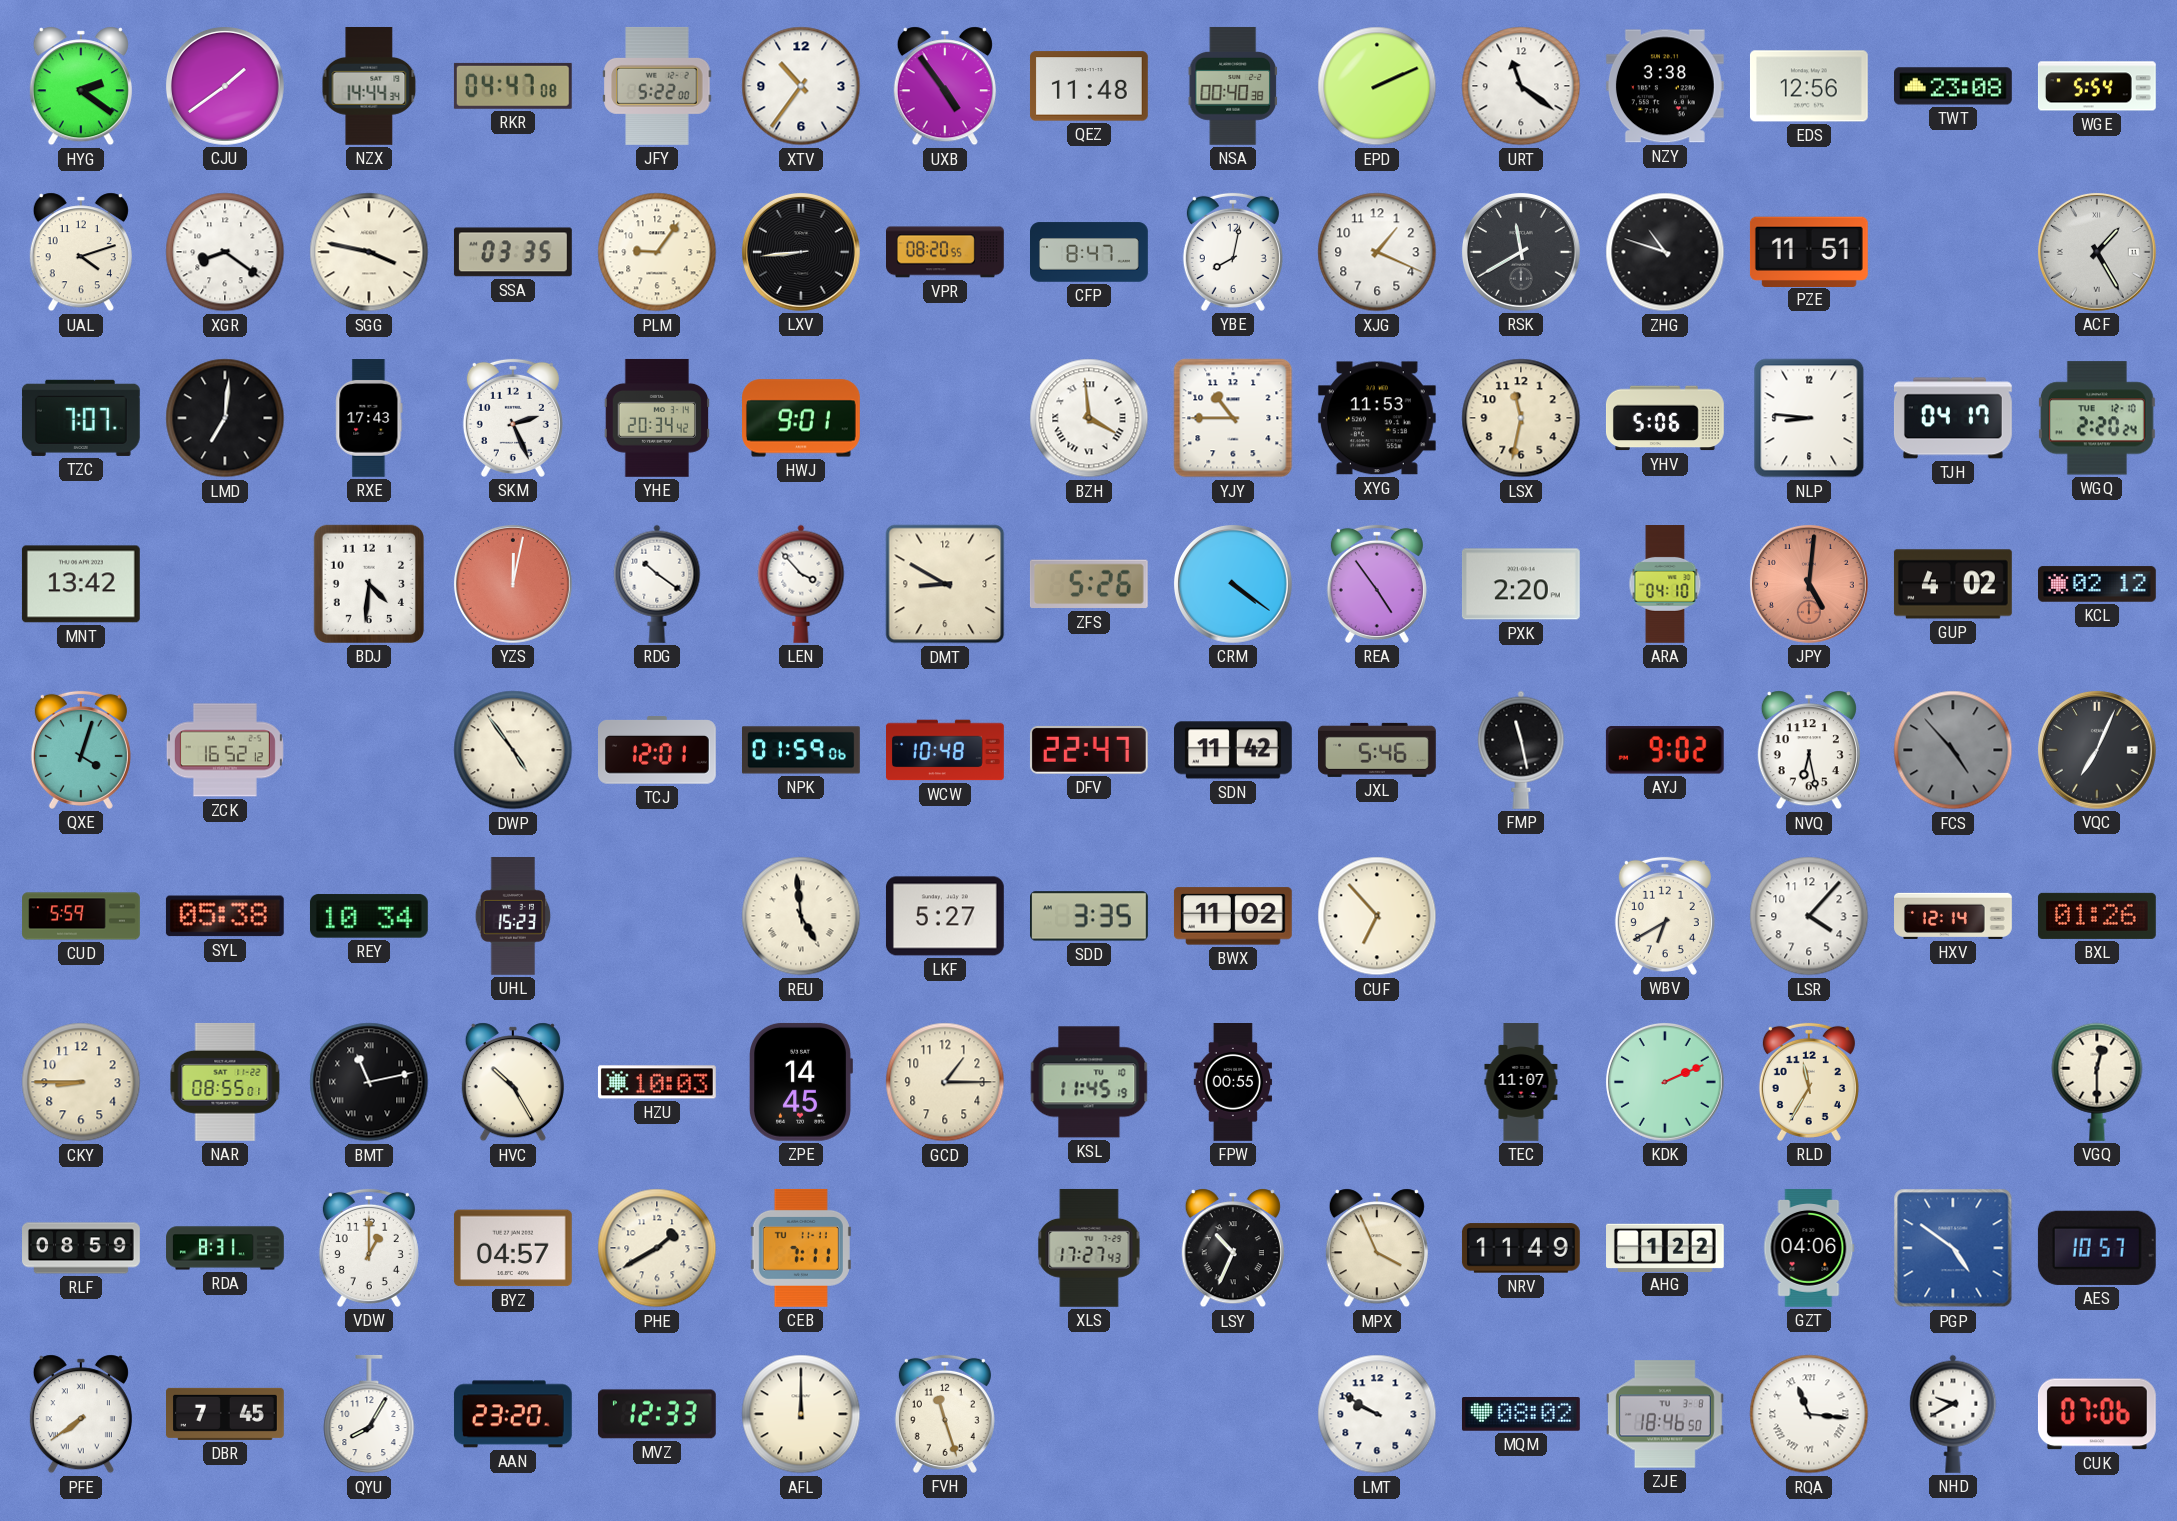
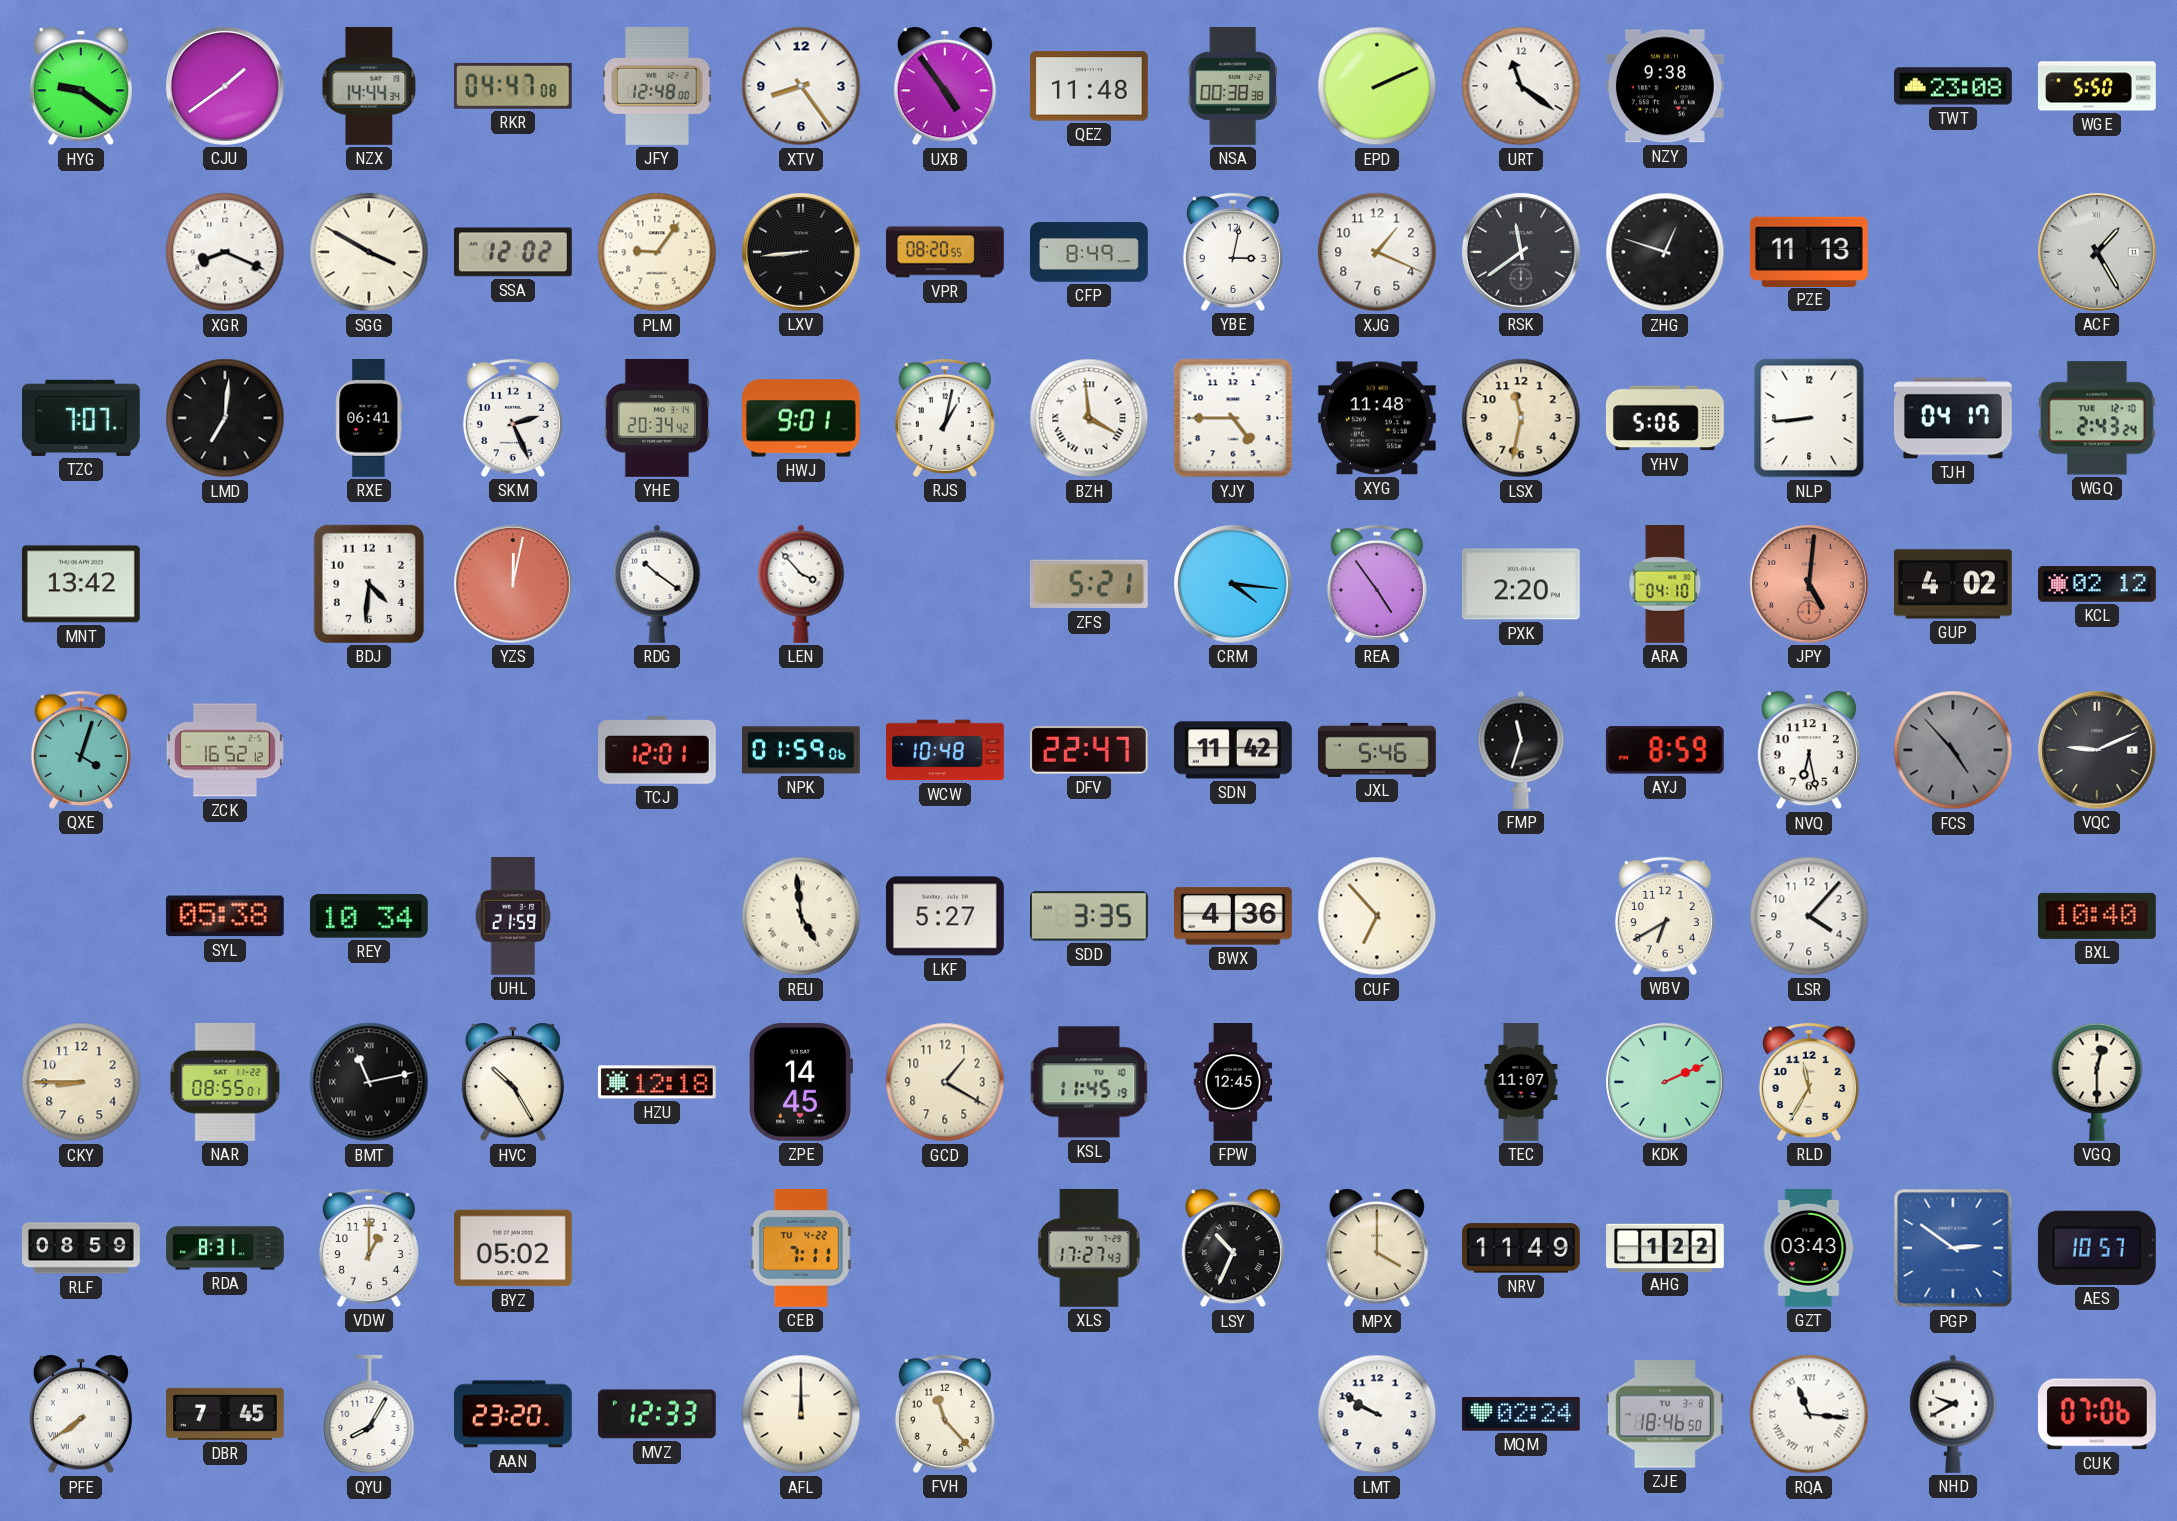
HYG: 2:21 -> 9:21 (81, 86)
JFY: 5:22 -> 12:48 (657, 86)
XTV: 10:36 -> 8:24 (801, 86)
NSA: 00:40 -> 00:38 (1232, 86)
NZY: 3:38 -> 9:38 (1665, 86)
EDS: 12:56 -> none (1809, 86)
WGE: 5:54 -> 5:50 (2097, 86)
UAL: 4:12 -> none (81, 252)
XGR: 8:21 -> 8:19 (225, 252)
SGG: 3:47 -> 3:50 (369, 252)
SSA: 03:35 -> 12:02 (513, 252)
CFP: 8:47 -> 8:49 (1090, 252)
YBE: 8:02 -> 3:02 (1233, 252)
RSK: 11:40 -> 11:39 (1521, 252)
ZHG: 10:48 -> 12:48 (1665, 252)
PZE: 11:51 -> 11:13 (1809, 251)
RXE: 17:43 -> 06:41 (369, 419)
RJS: none -> 1:02 (945, 418)
YJY: 10:45 -> 4:45 (1233, 418)
XYG: 11:53 -> 11:48 (1377, 418)
NLP: 8:46 -> 8:44 (1809, 418)
WGQ: 2:20 -> 2:43 (2097, 418)
DMT: 8:50 -> none (945, 584)
ZFS: 5:26 -> 5:21 (1089, 584)
CRM: 4:21 -> 4:16 (1233, 584)
DWP: 4:54 -> none (513, 750)
FMP: 11:28 -> 11:33 (1521, 750)
AYJ: 9:02 -> 8:59 (1665, 750)
VQC: 7:04 -> 9:11 (2097, 750)
CUD: 5:59 -> none (81, 916)
UHL: 15:23 -> 21:59 (513, 917)
BWX: 11:02 -> 4:36 (1233, 916)
HXV: 12:14 -> none (1954, 916)
BXL: 01:26 -> 10:40 (2097, 916)
HZU: 10:03 -> 12:18 (657, 1082)
GCD: 1:15 -> 1:20 (945, 1082)
FPW: 00:55 -> 12:45 (1232, 1083)
BYZ: 04:57 -> 05:02 (513, 1248)
PHE: 1:40 -> none (657, 1248)
CEB date: TU 11-11 -> TU 4-22 (801, 1248)
MPX: 3:56 -> 4:00 (1377, 1248)
GZT: 04:06 -> 03:43 (1809, 1249)
PGP: 4:51 -> 2:51 (1953, 1248)
FVH: 11:27 -> 11:23 (945, 1414)
MQM: 08:02 -> 02:24 (1521, 1414)
